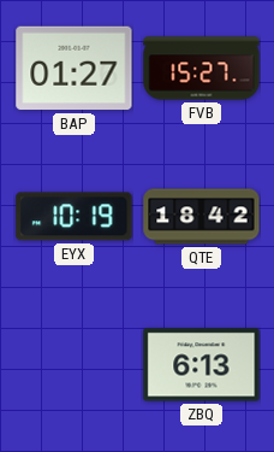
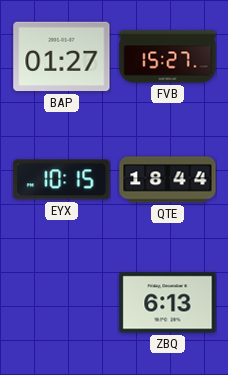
EYX: 10:19 -> 10:15 (62, 180)
QTE: 18:42 -> 18:44 (168, 180)
